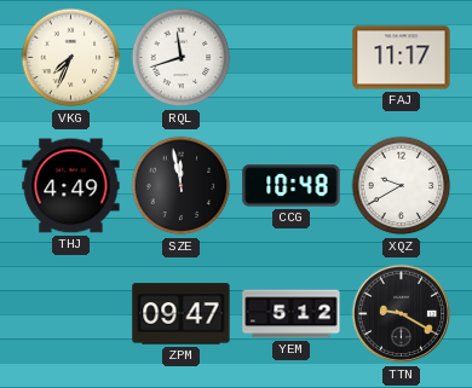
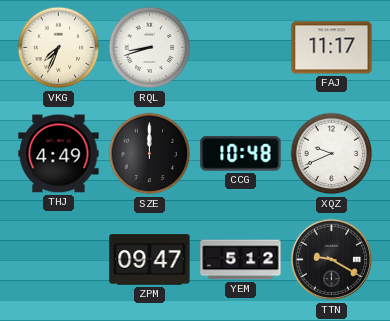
RQL: 11:42 -> 8:42 (150, 48)
SZE: 11:58 -> 12:00 (150, 154)
XQZ: 9:40 -> 9:41 (332, 154)
